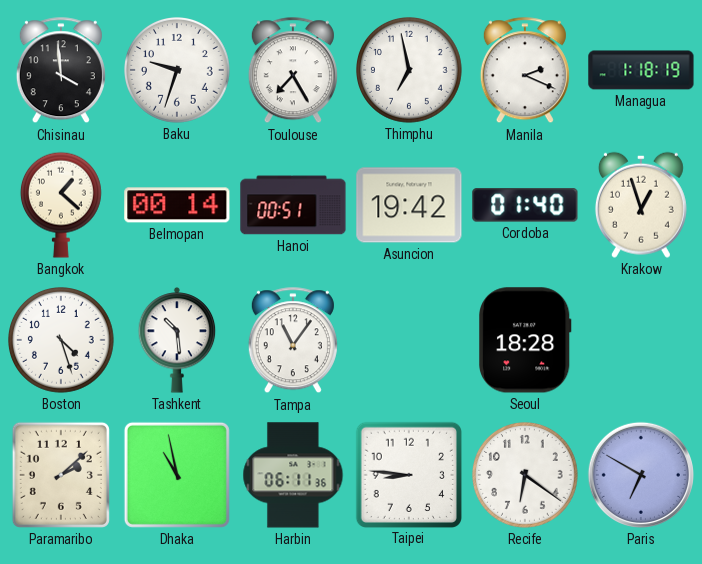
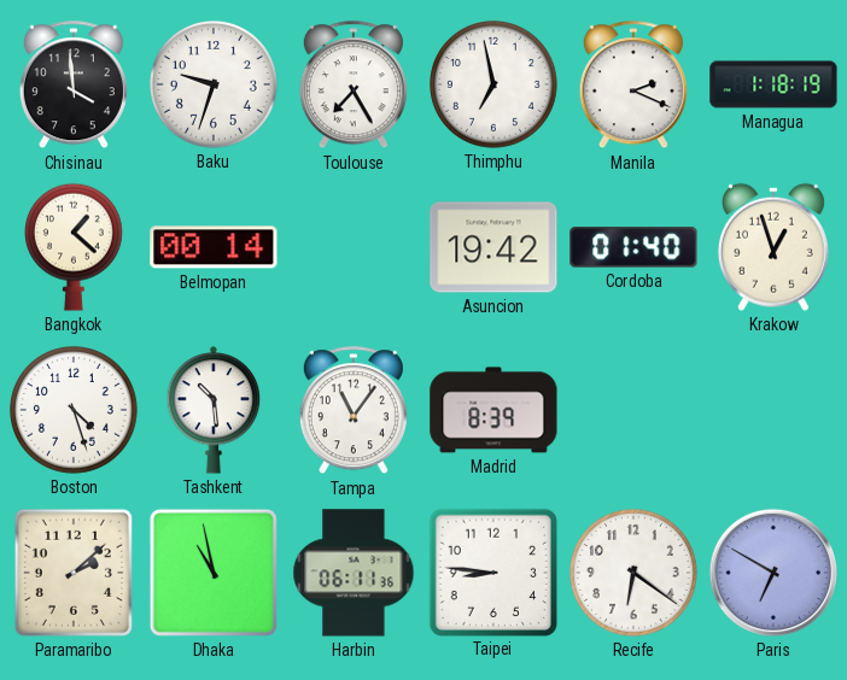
Hanoi: 00:51 -> none (293, 205)
Madrid: none -> 8:39 (493, 410)
Seoul: 18:28 -> none (526, 340)
